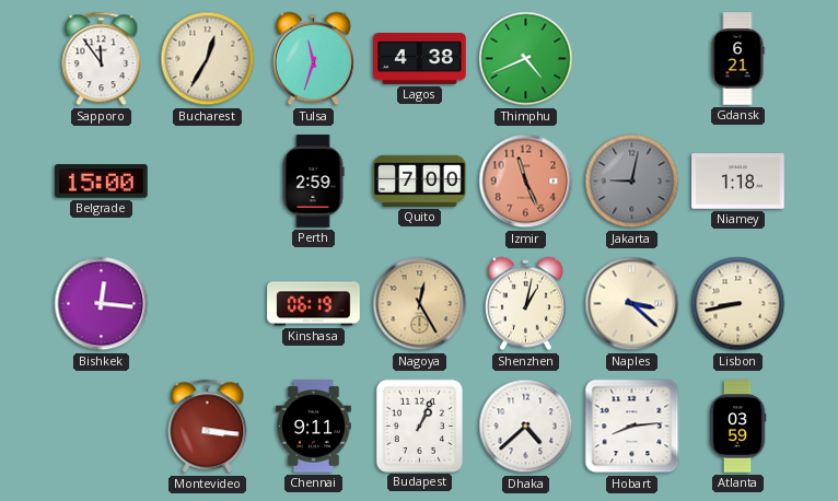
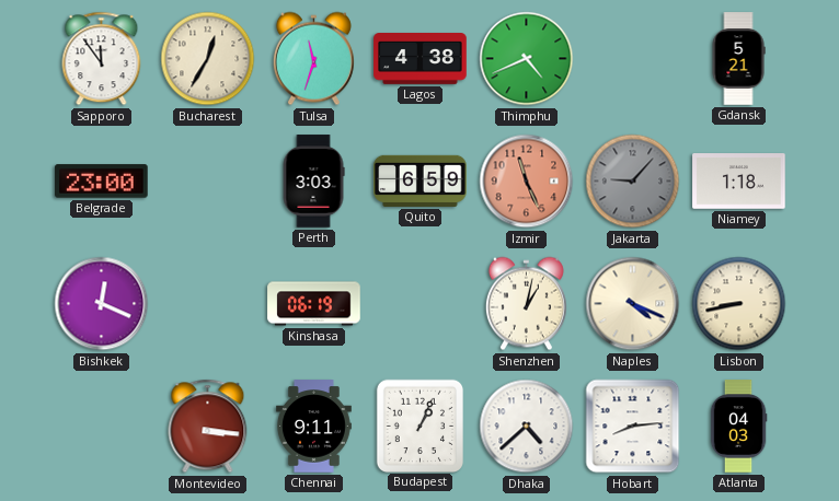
Gdansk: 6:21 -> 5:21 (738, 59)
Belgrade: 15:00 -> 23:00 (102, 182)
Perth: 2:59 -> 3:03 (313, 182)
Quito: 7:00 -> 6:59 (421, 180)
Jakarta: 9:02 -> 9:07 (633, 182)
Bishkek: 12:16 -> 12:19 (102, 304)
Nagoya: 12:25 -> none (420, 304)
Naples: 3:22 -> 4:19 (633, 304)
Atlanta: 03:59 -> 04:03 (738, 427)
